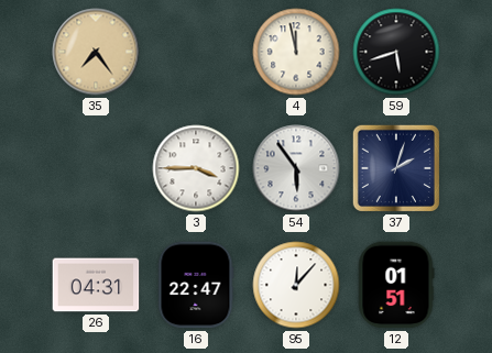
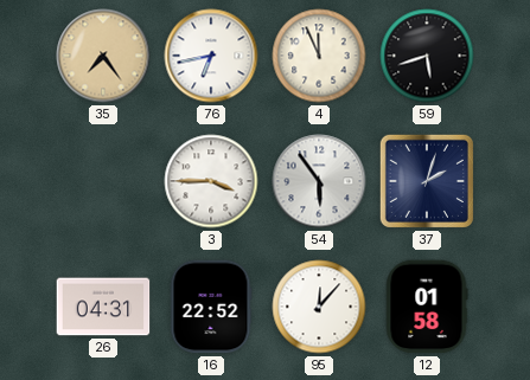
76: none -> 6:43 (211, 56)
4: 11:58 -> 11:56 (319, 56)
16: 22:47 -> 22:52 (211, 307)
12: 01:51 -> 01:58 (427, 307)
